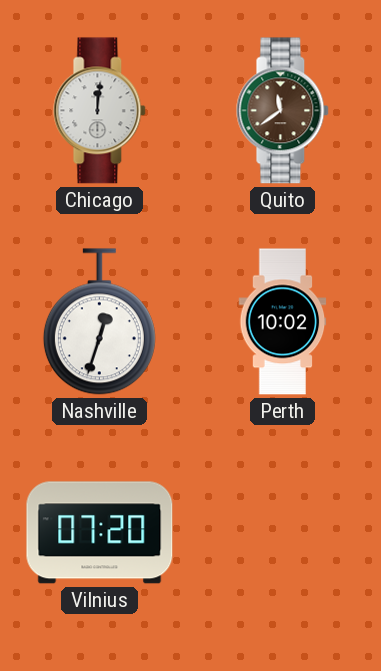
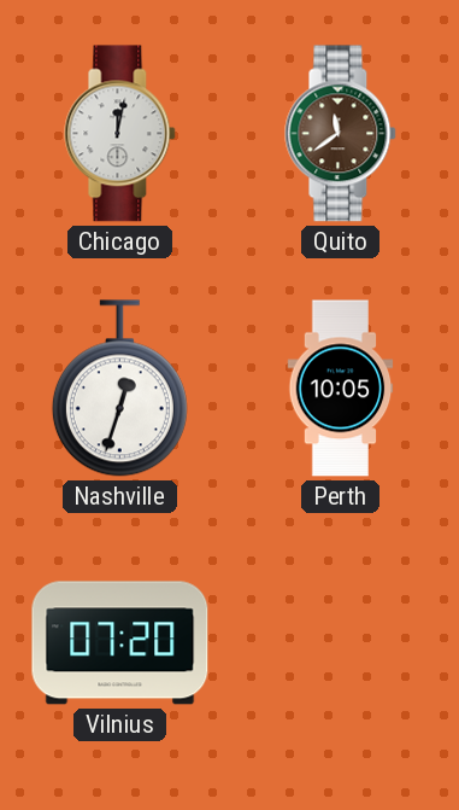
Chicago: 12:01 -> 12:02 (120, 134)
Perth: 10:02 -> 10:05 (341, 389)
